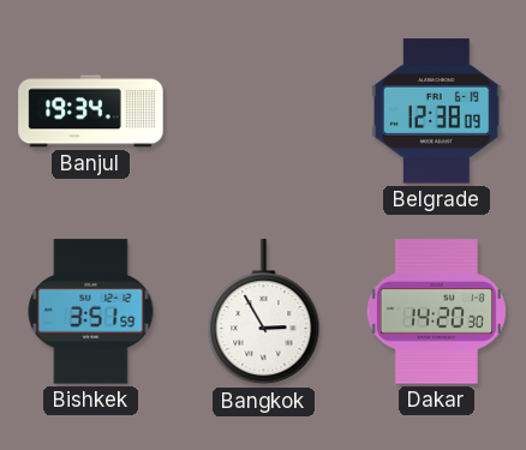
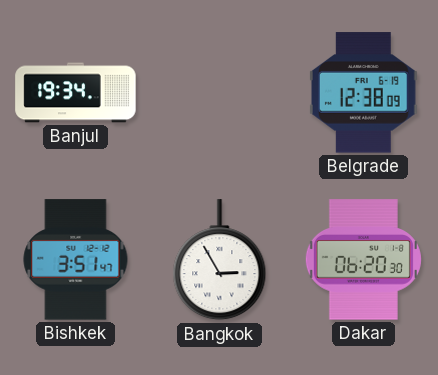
Bishkek: 3:51:59 -> 3:51:47 (76, 260)
Dakar: 14:20 -> 06:20 (363, 260)
